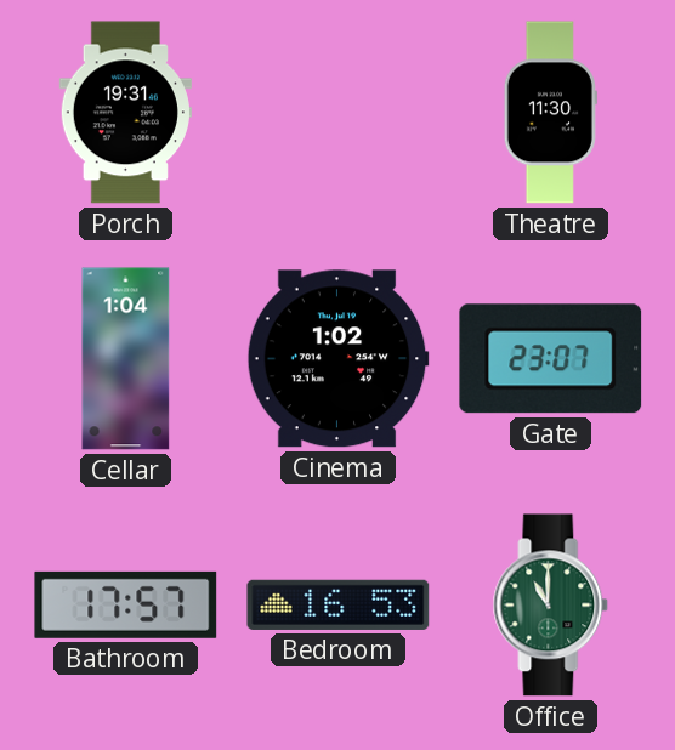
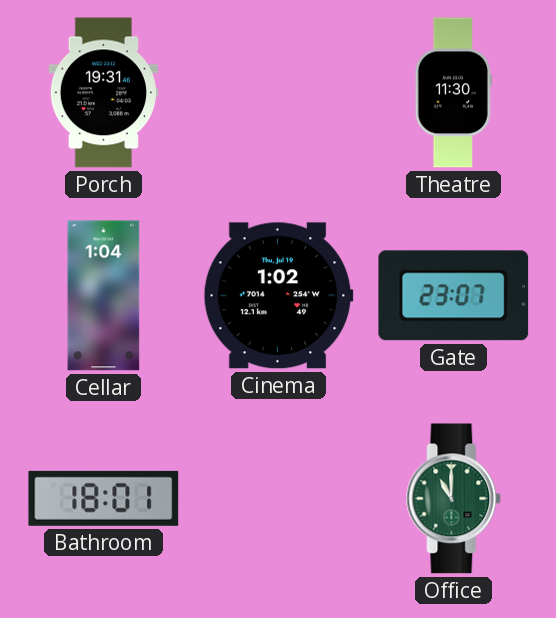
Bathroom: 17:57 -> 18:01 (104, 498)
Bedroom: 16:53 -> none (339, 604)
